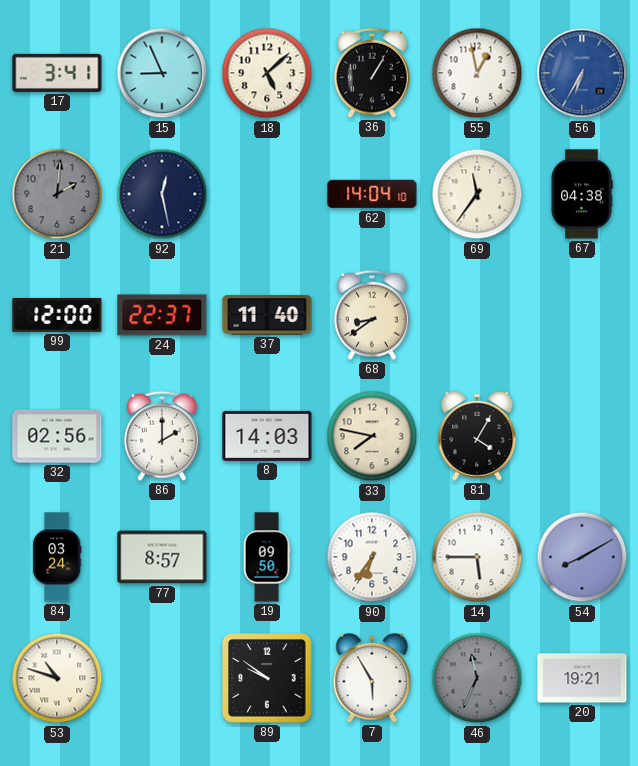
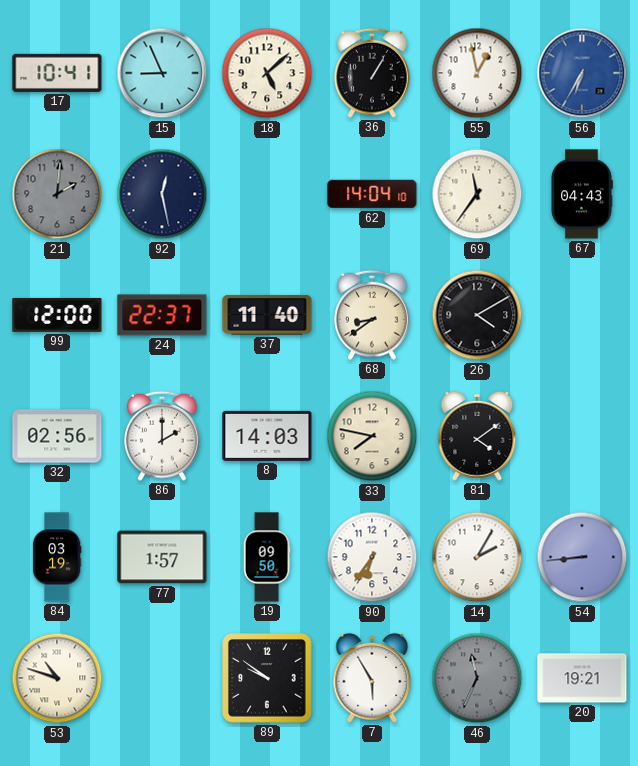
17: 3:41 -> 10:41 (57, 73)
67: 04:38 -> 04:43 (582, 194)
26: none -> 4:10 (477, 315)
81: 4:05 -> 4:09 (477, 436)
84: 03:24 -> 03:19 (57, 557)
77: 8:57 -> 1:57 (162, 557)
14: 5:45 -> 2:05 (477, 557)
54: 8:10 -> 8:44 (582, 557)
